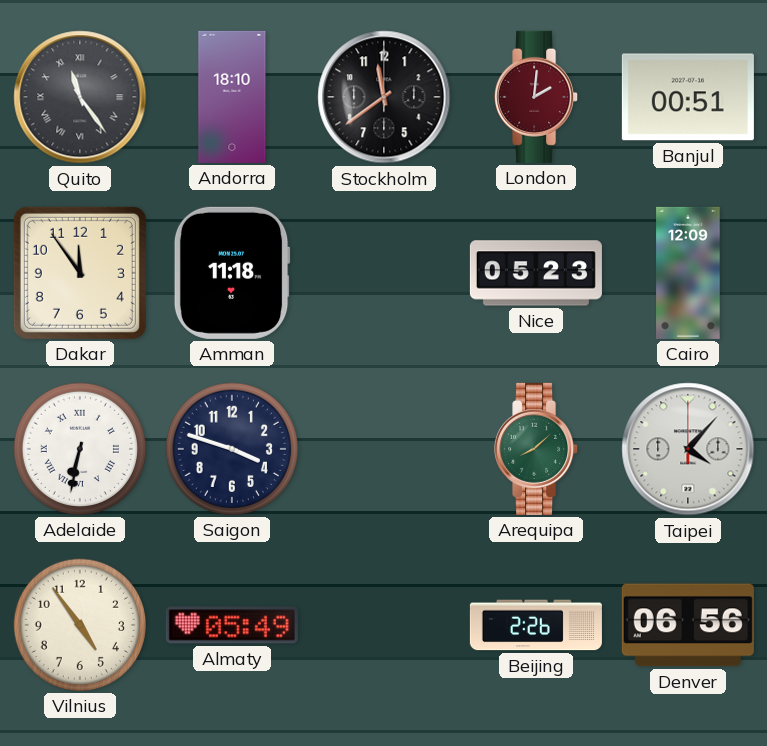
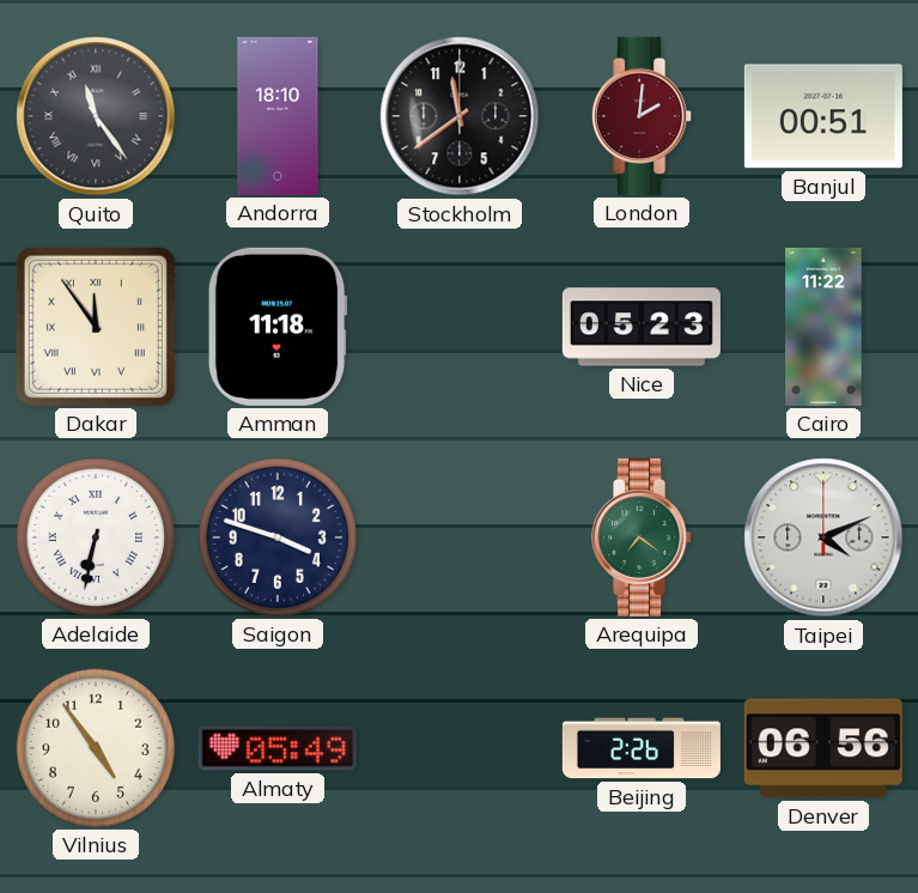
Dakar numerals: Arabic -> Roman (96, 327)
Cairo: 12:09 -> 11:22 (823, 327)
Arequipa: 8:08 -> 7:21 (643, 537)
Taipei: 4:07 -> 4:11 (823, 537)
